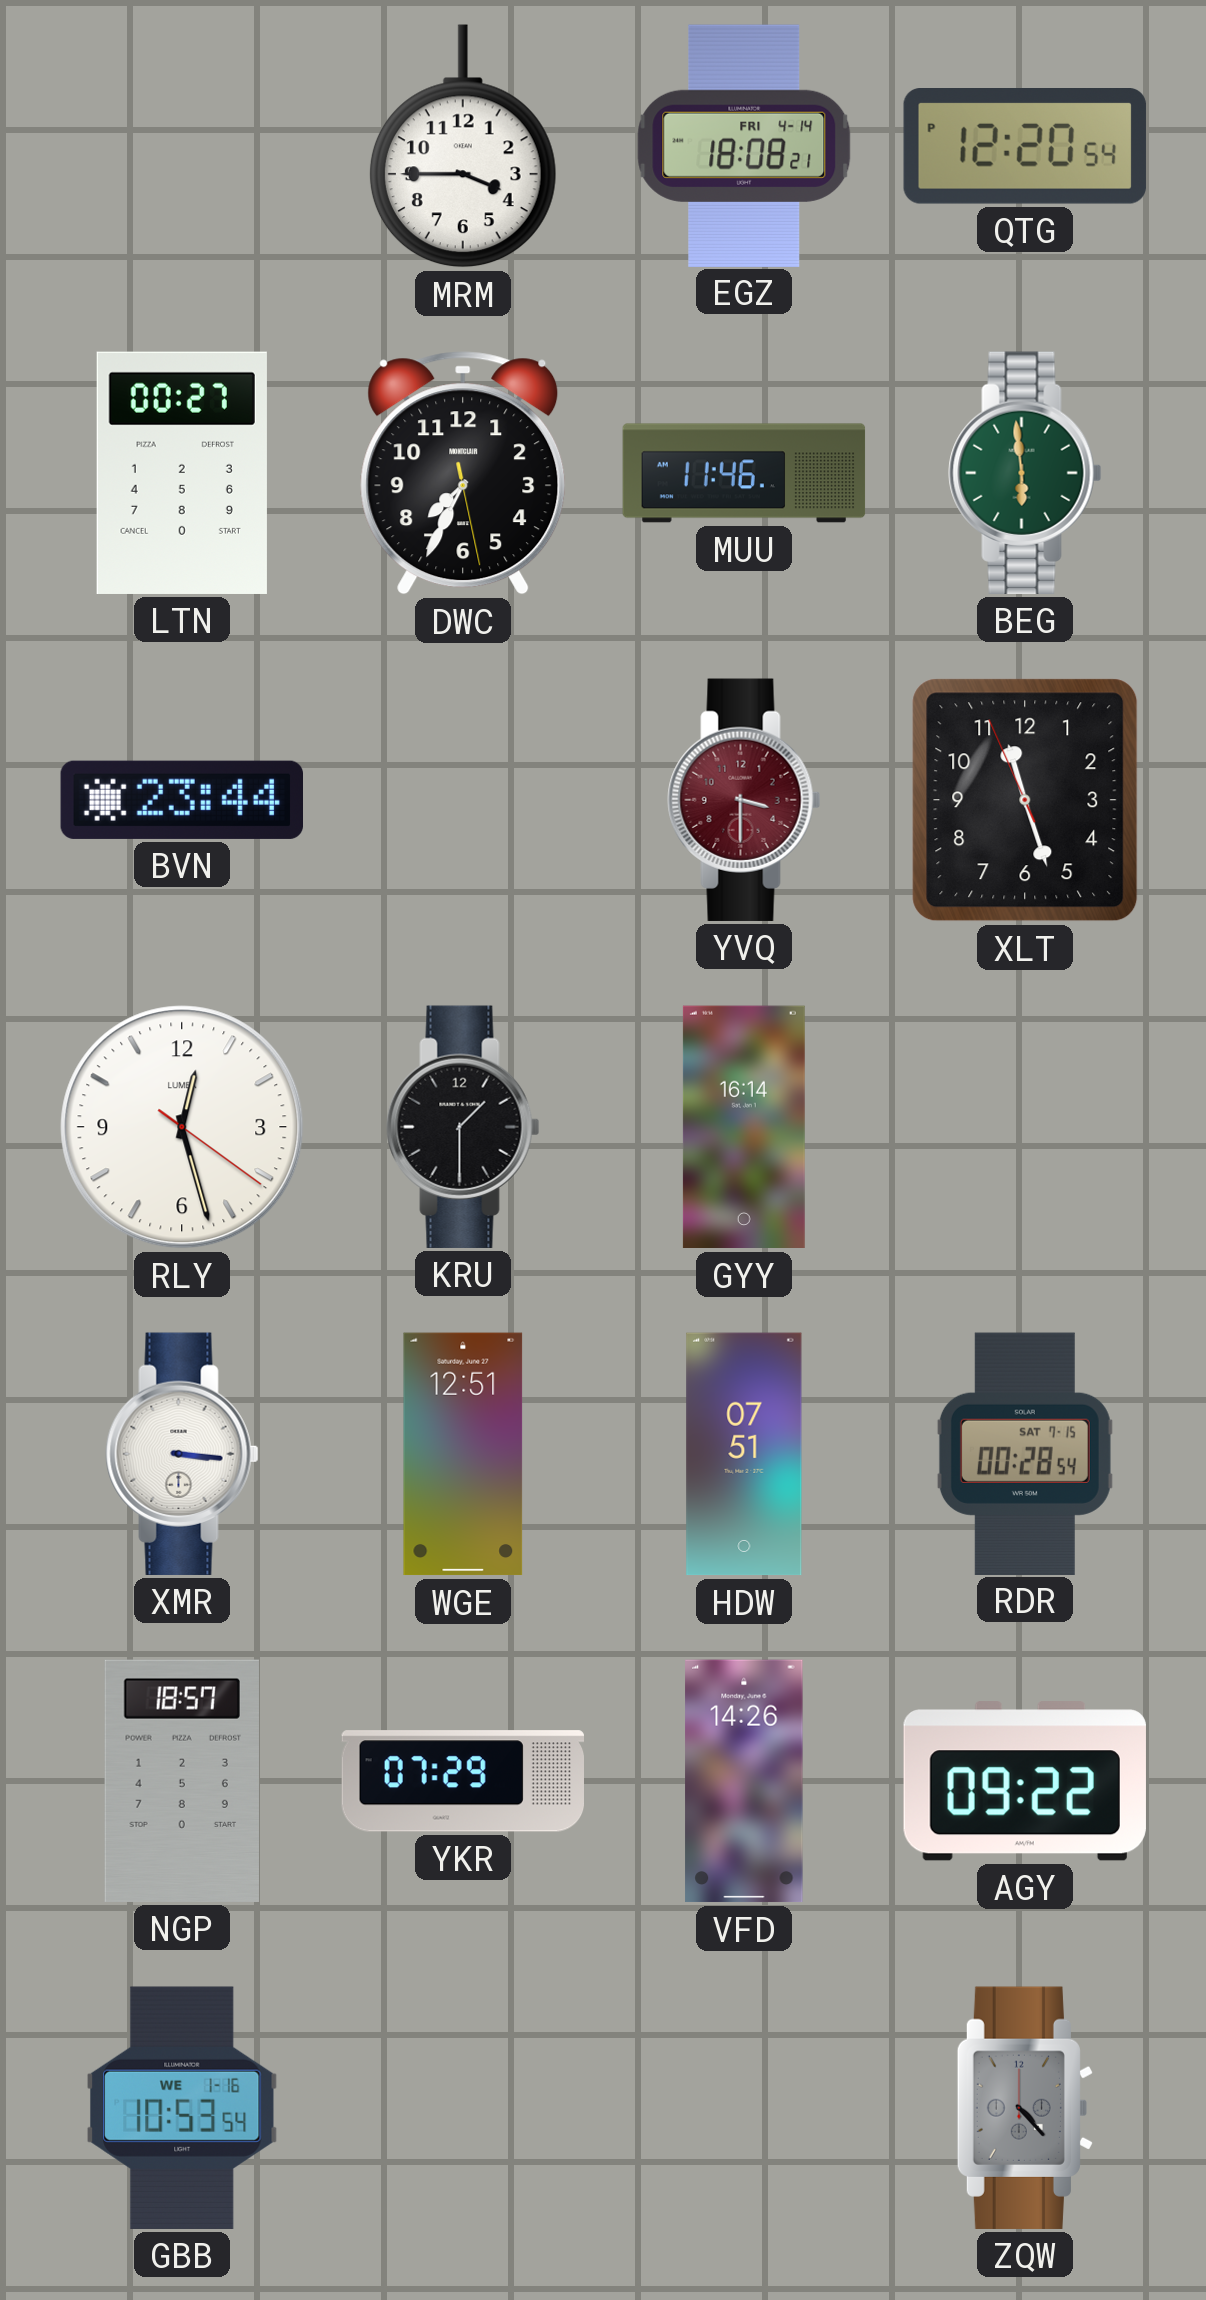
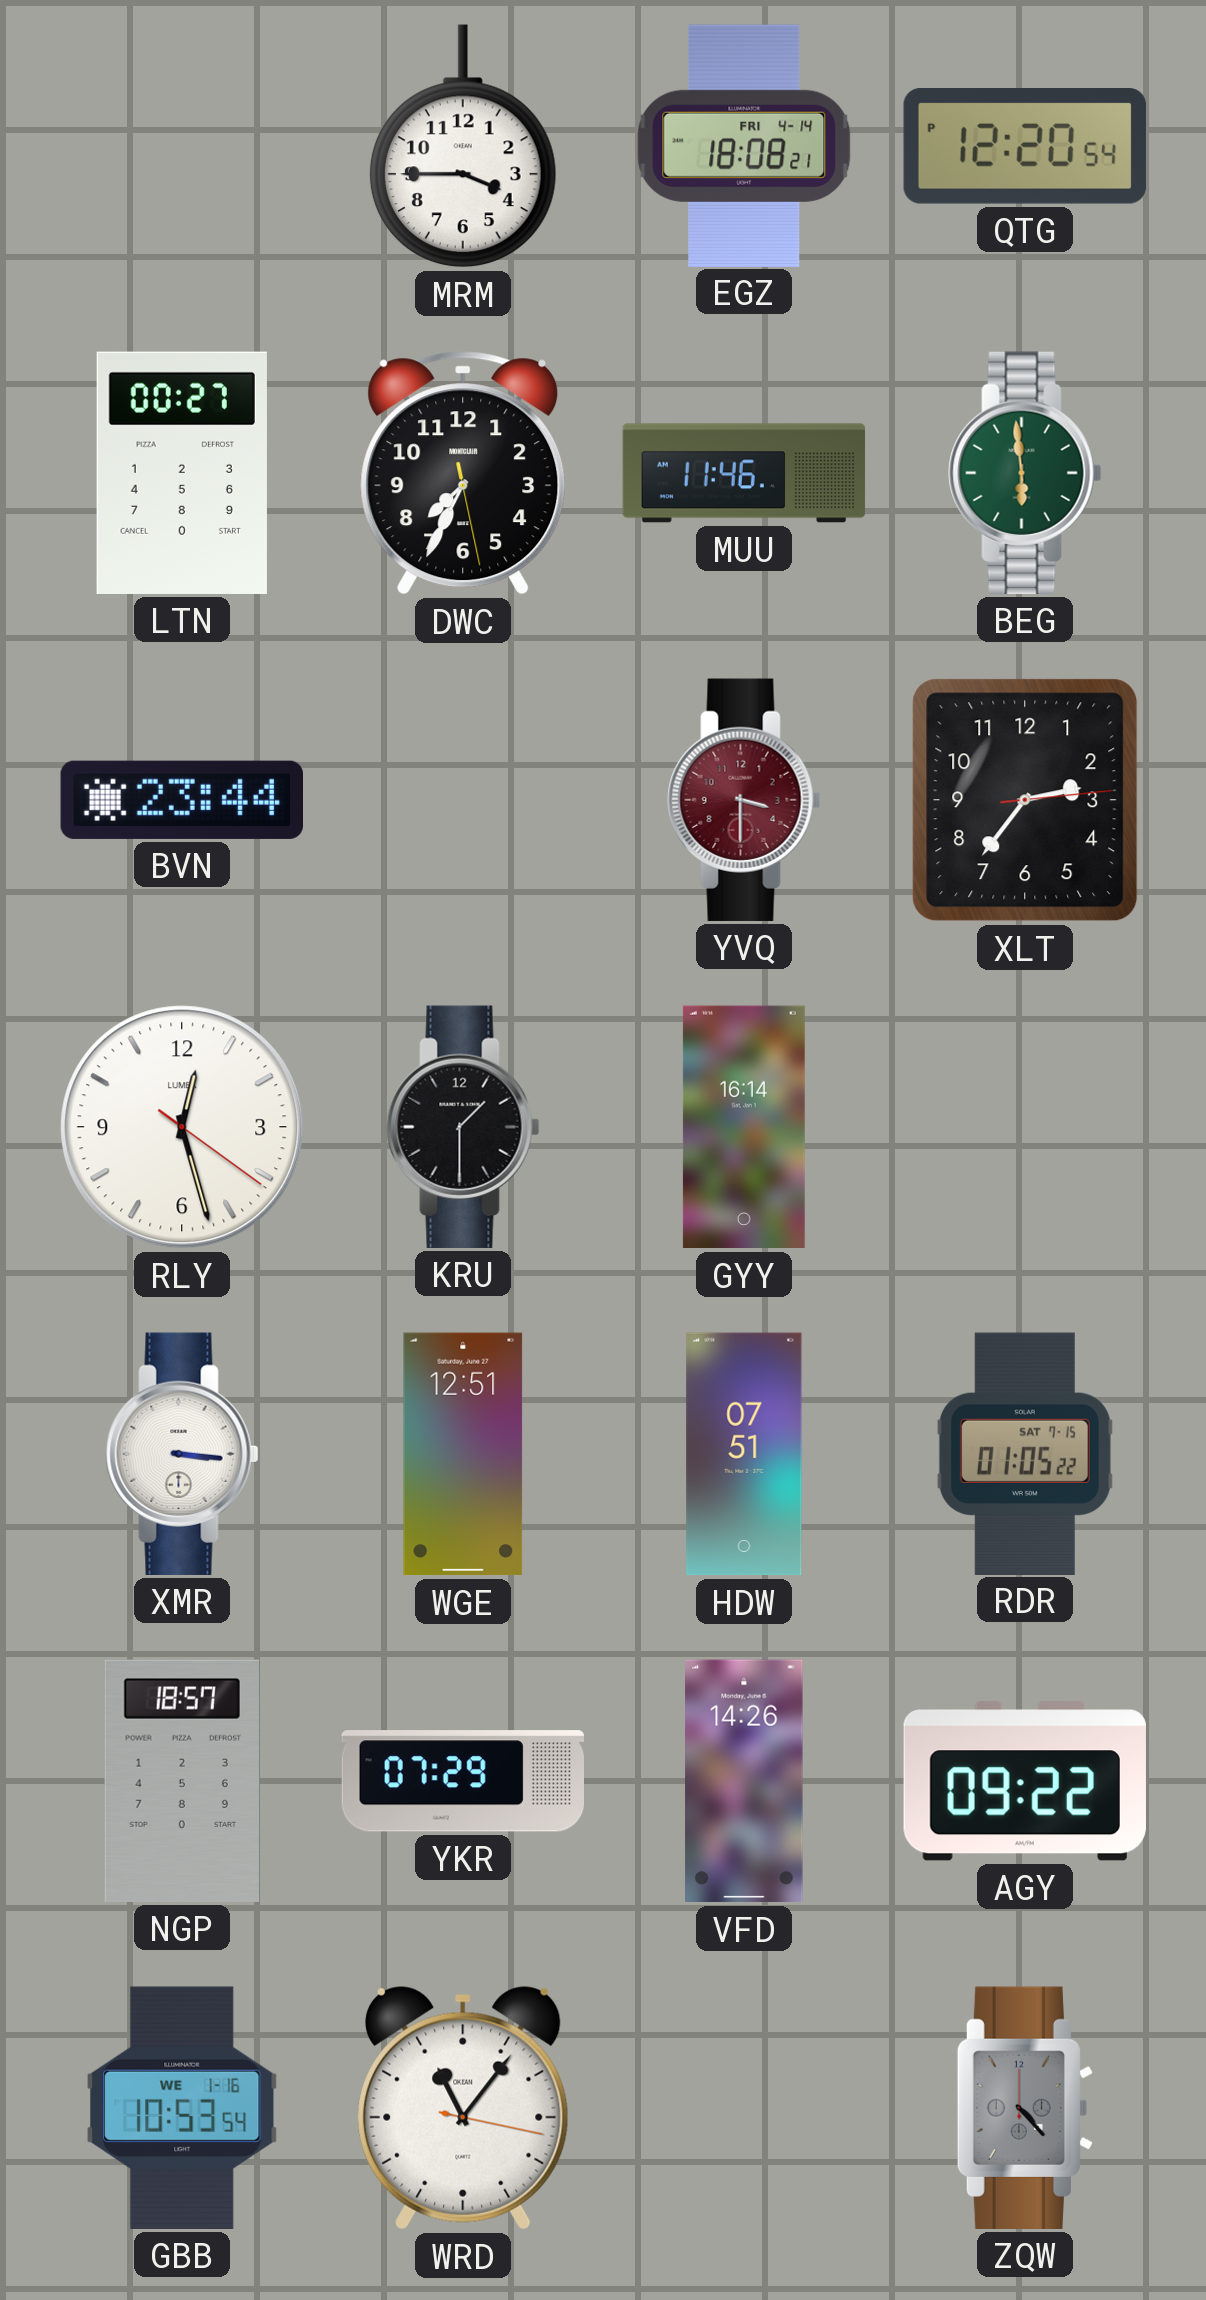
XLT: 11:26 -> 2:36 (1025, 800)
RDR: 00:28 -> 01:05 (1025, 1453)
WRD: none -> 11:06 (463, 2108)
